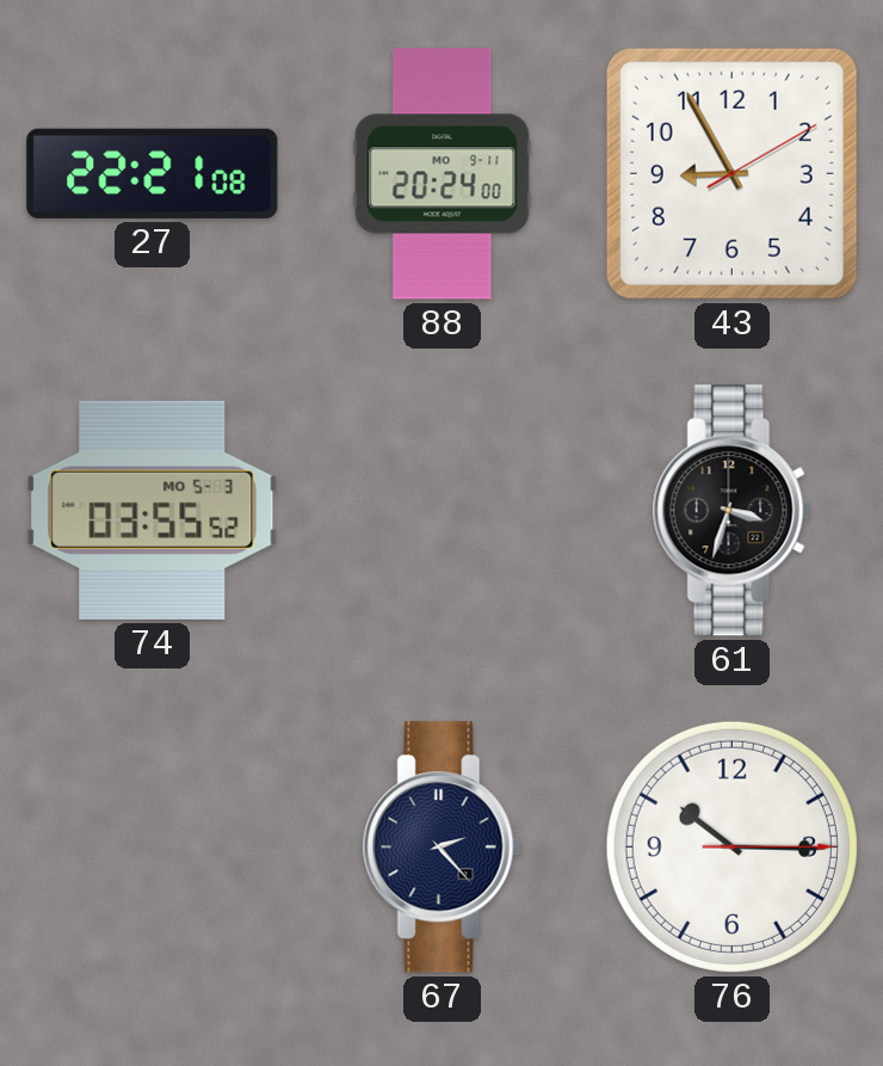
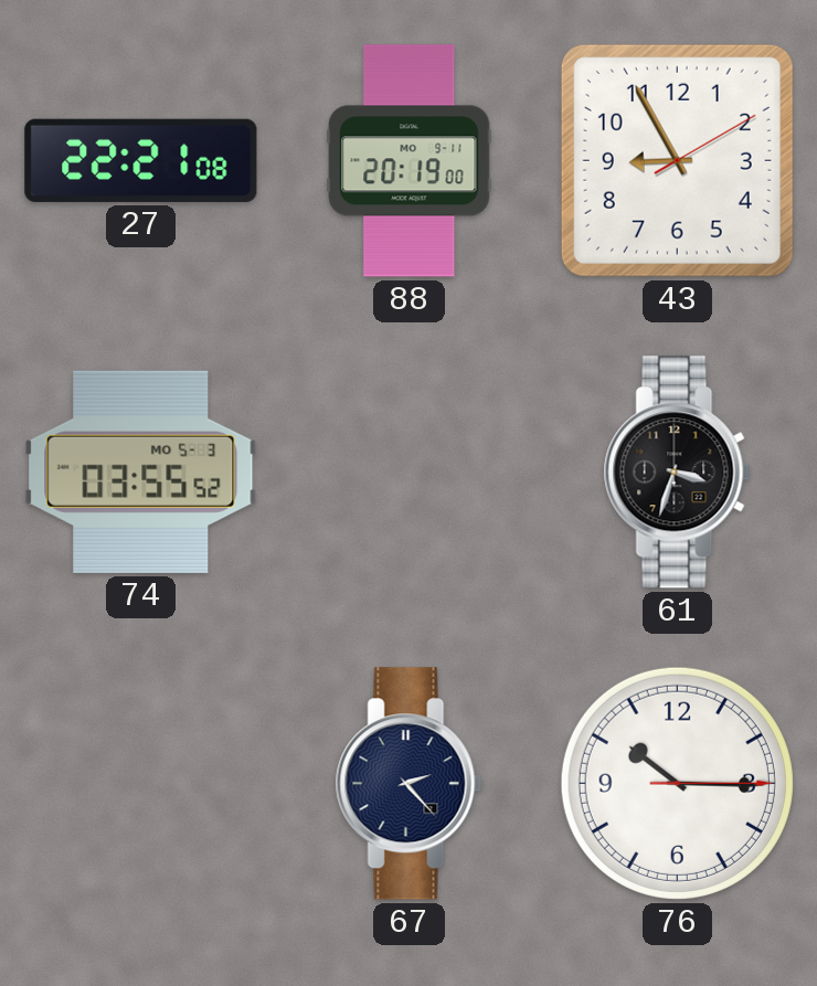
88: 20:24 -> 20:19 (410, 161)
